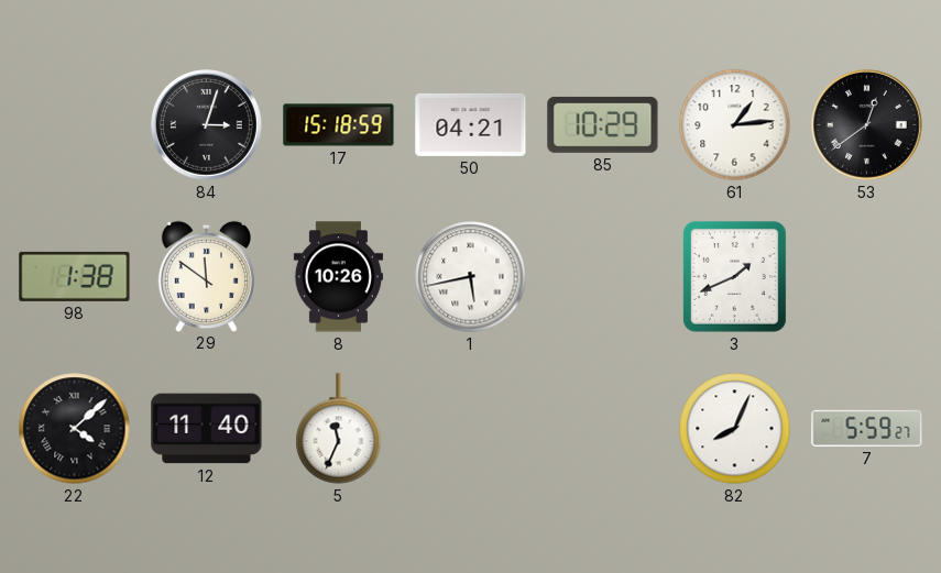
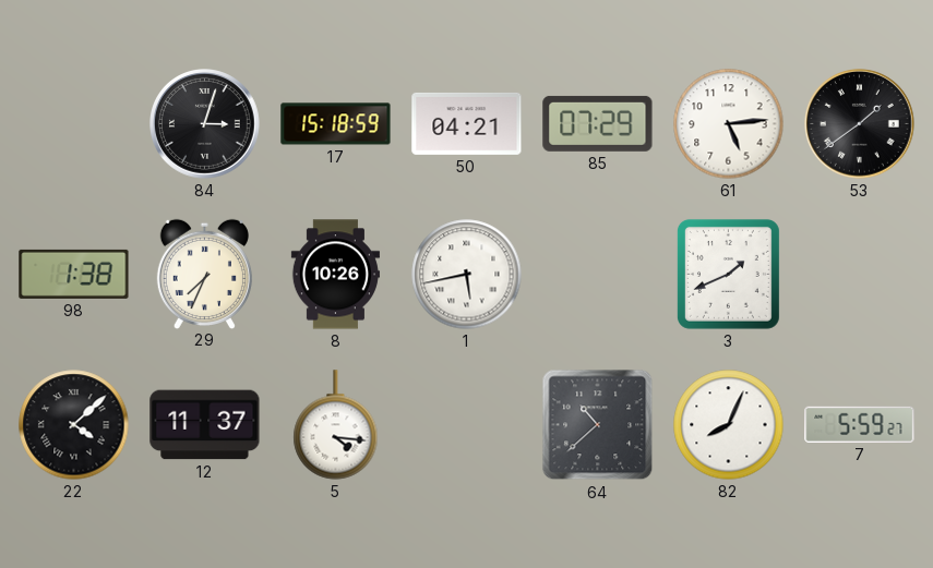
85: 10:29 -> 07:29 (598, 123)
61: 1:14 -> 5:14 (729, 124)
53: 12:39 -> 1:39 (860, 124)
29: 11:51 -> 7:34 (204, 274)
12: 11:40 -> 11:37 (205, 425)
5: 11:34 -> 4:16 (336, 425)
64: none -> 10:38 (598, 425)
